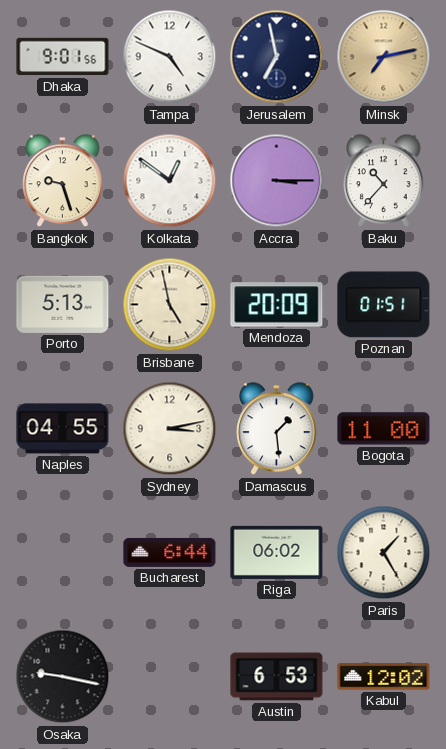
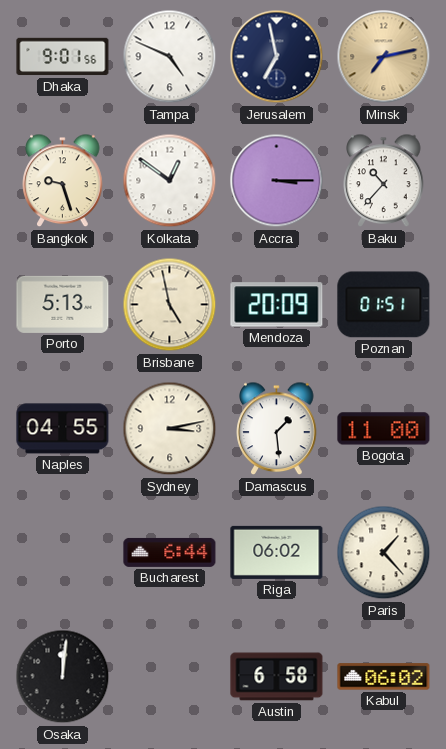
Paris: 1:25 -> 1:23 (384, 553)
Osaka: 9:17 -> 12:01 (63, 677)
Austin: 6:53 -> 6:58 (277, 677)
Kabul: 12:02 -> 06:02 (384, 677)
